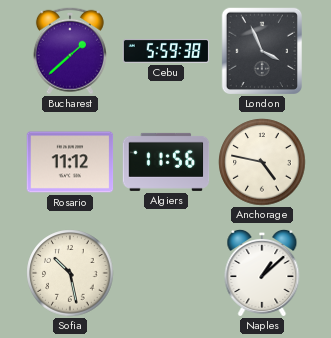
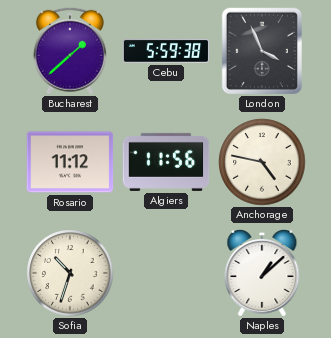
Sofia: 10:28 -> 10:33 (70, 273)
